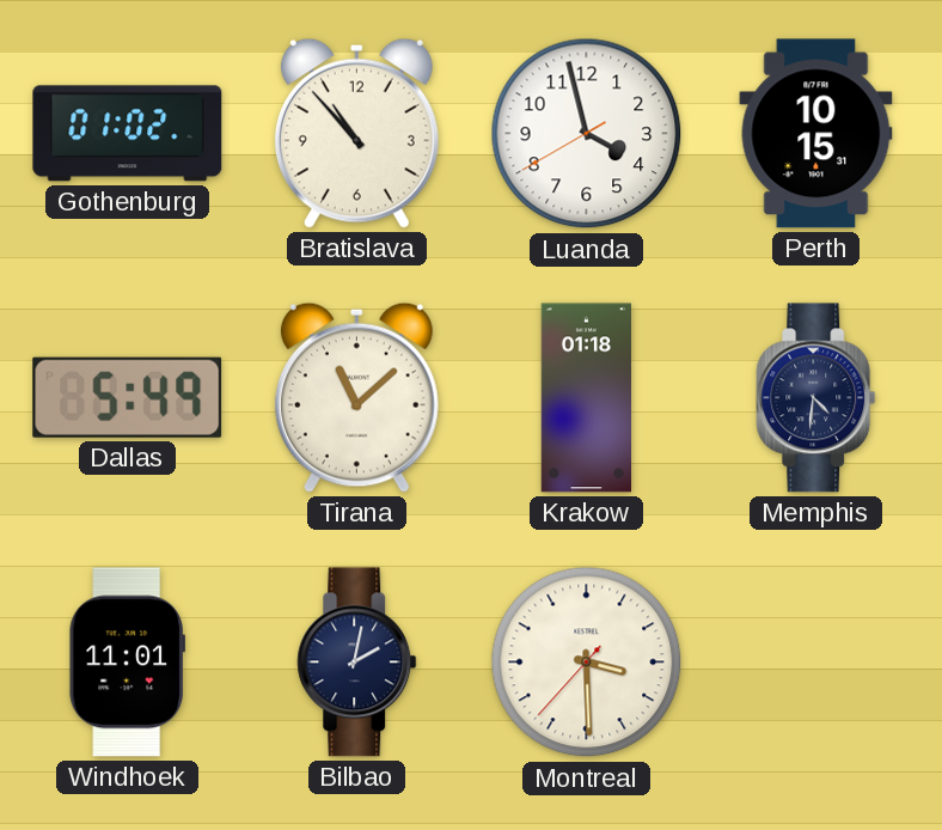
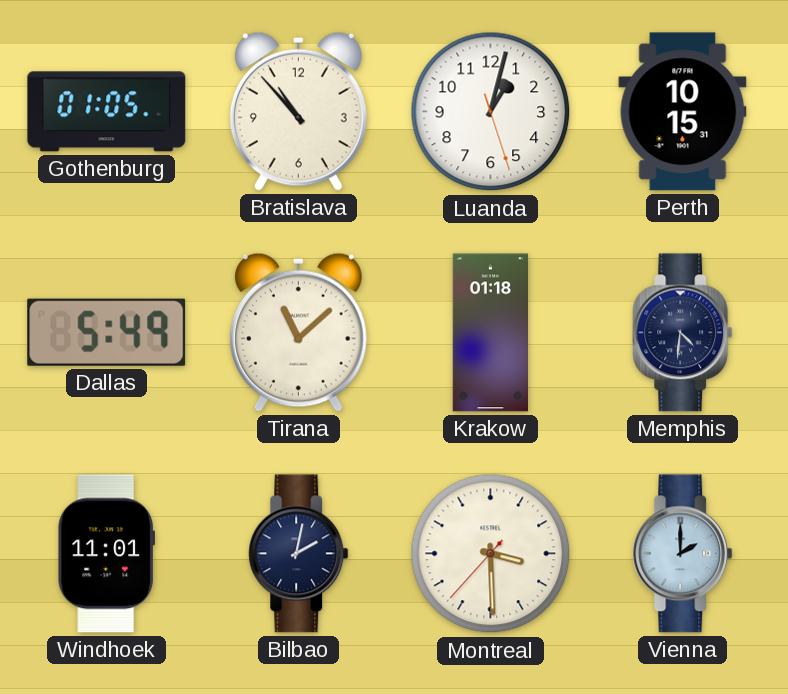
Gothenburg: 01:02 -> 01:05 (107, 112)
Luanda: 3:57 -> 1:02 (491, 112)
Vienna: none -> 2:00 (683, 554)
